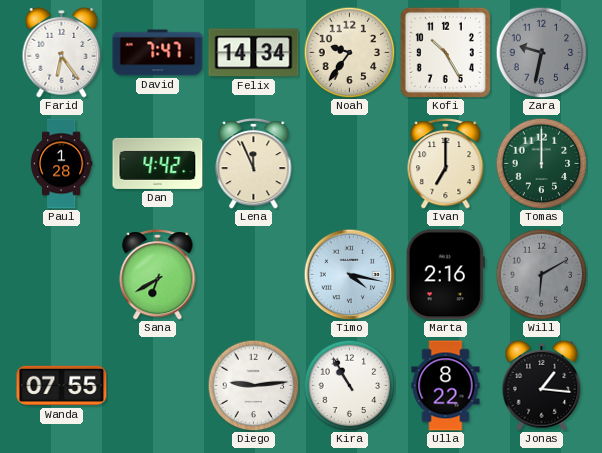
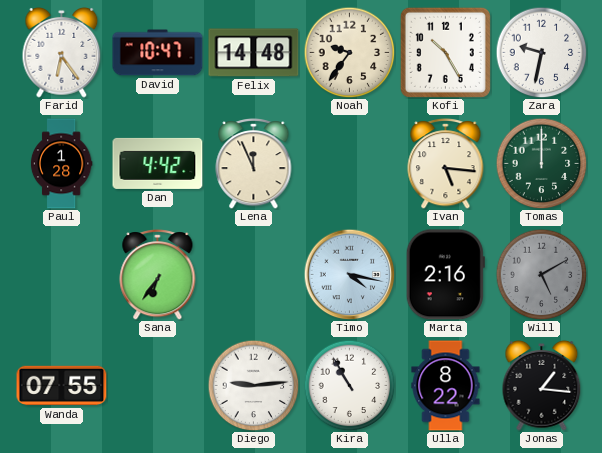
David: 7:47 -> 10:47 (158, 53)
Felix: 14:34 -> 14:48 (254, 53)
Zara dial: grey -> white (541, 52)
Ivan: 7:00 -> 5:16 (446, 164)
Sana: 6:40 -> 6:36 (158, 275)
Will: 6:10 -> 5:10 (541, 274)
